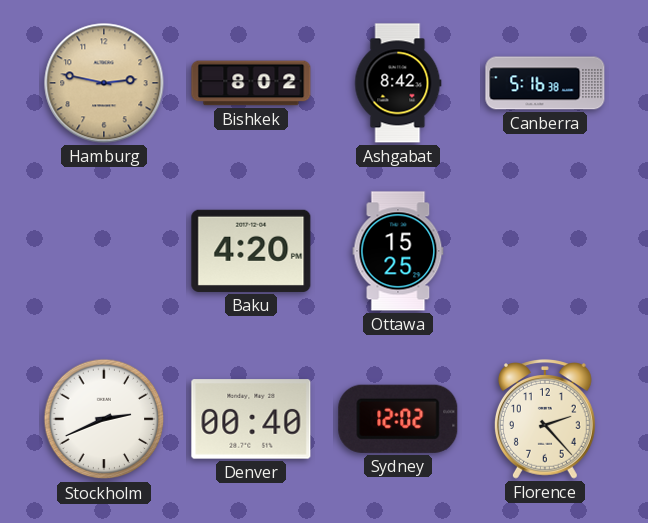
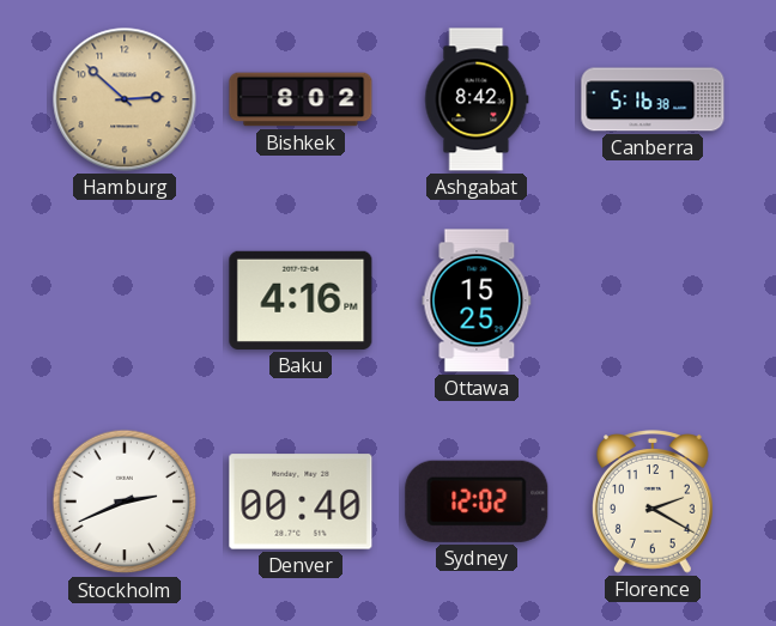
Hamburg: 2:47 -> 2:52 (125, 99)
Baku: 4:20 -> 4:16 (301, 300)
Florence: 2:23 -> 2:20 (653, 502)
